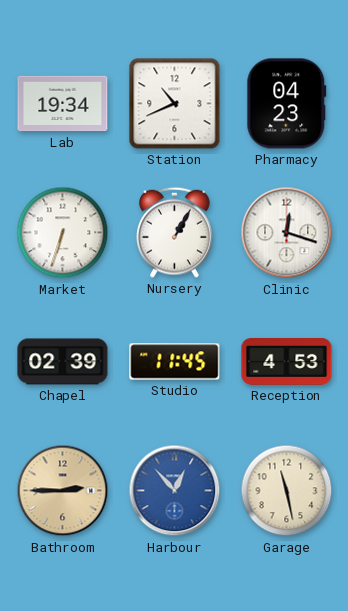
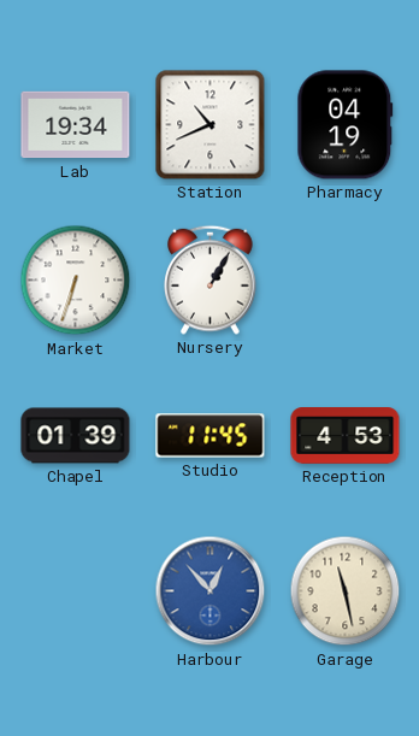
Pharmacy: 04:23 -> 04:19 (346, 125)
Clinic: 12:18 -> none (287, 233)
Chapel: 02:39 -> 01:39 (76, 436)
Bathroom: 2:45 -> none (63, 491)
